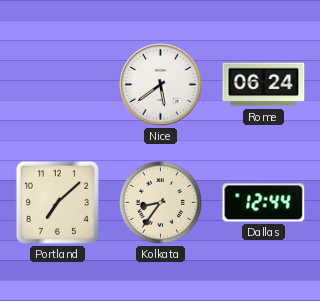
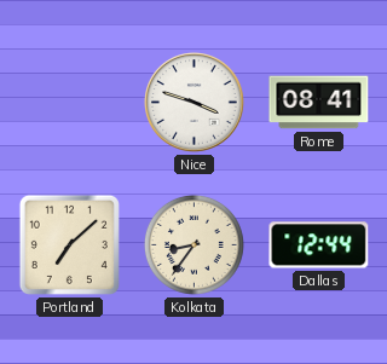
Nice: 5:39 -> 3:48 (195, 103)
Rome: 06:24 -> 08:41 (319, 103)
